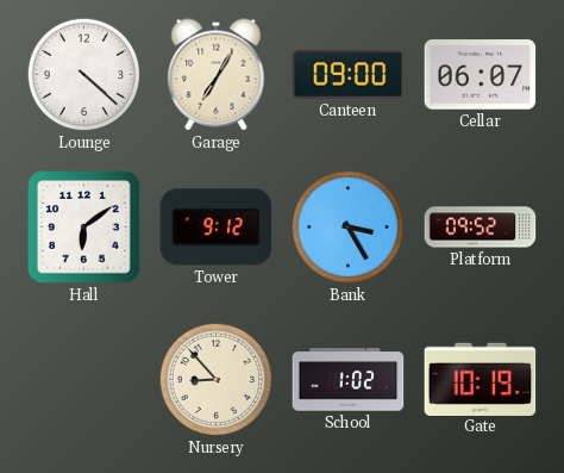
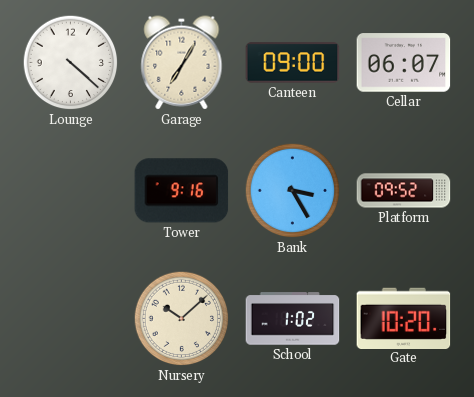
Hall: 6:09 -> none (84, 228)
Tower: 9:12 -> 9:16 (182, 191)
Nursery: 8:53 -> 10:08 (182, 319)
Gate: 10:19 -> 10:20 (404, 318)
